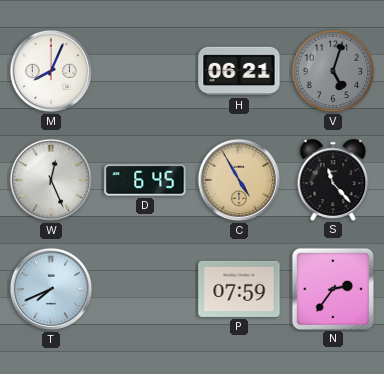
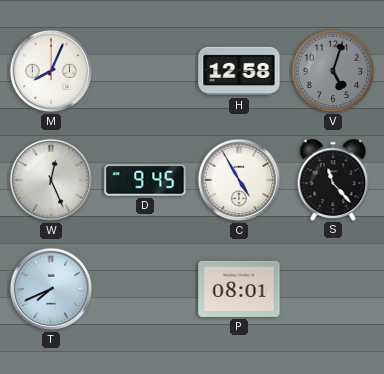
H: 06:21 -> 12:58 (239, 71)
D: 6:45 -> 9:45 (145, 180)
C dial: champagne -> white (239, 180)
P: 07:59 -> 08:01 (239, 289)
N: 2:36 -> none (332, 288)
